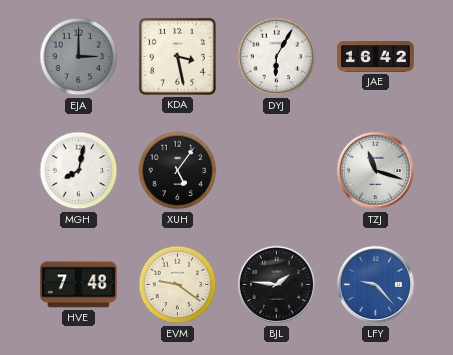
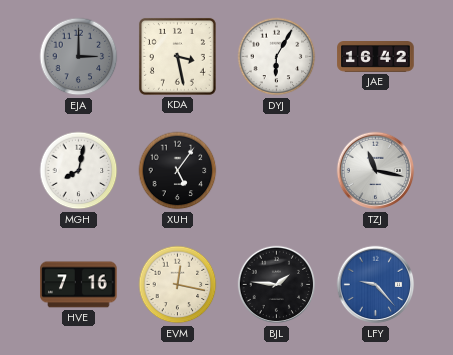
TZJ: 11:18 -> 11:17 (376, 171)
HVE: 7:48 -> 7:16 (79, 285)
EVM: 9:21 -> 12:17 (178, 285)
